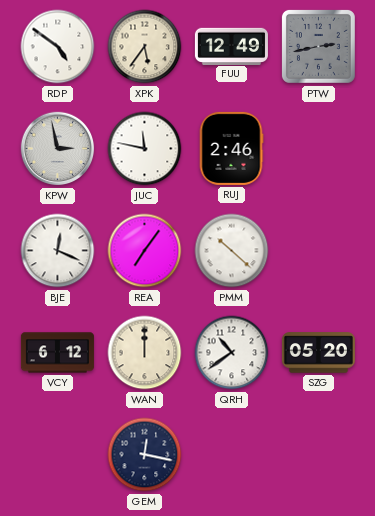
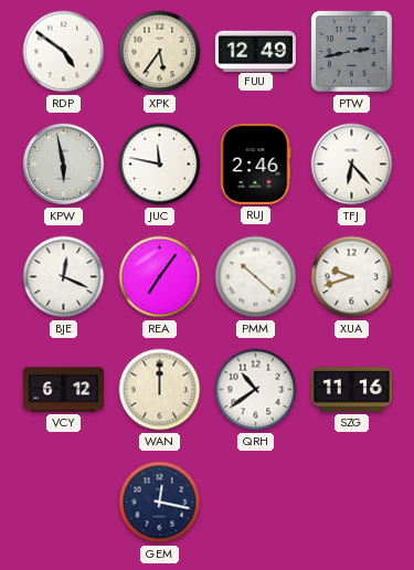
KPW: 2:58 -> 5:58 (64, 165)
TFJ: none -> 6:23 (352, 165)
XUA: none -> 9:42 (352, 277)
SZG: 05:20 -> 11:16 (351, 390)
